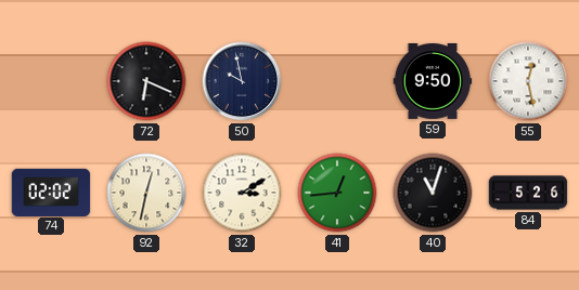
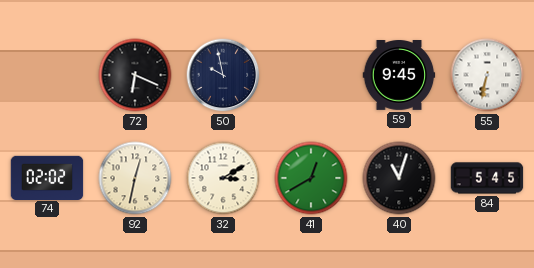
59: 9:50 -> 9:45 (399, 76)
55: 12:28 -> 6:32 (487, 75)
41: 12:44 -> 12:40 (311, 178)
84: 5:26 -> 5:45 (487, 178)
